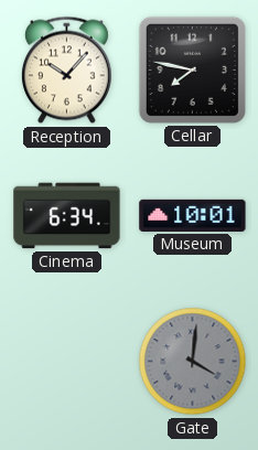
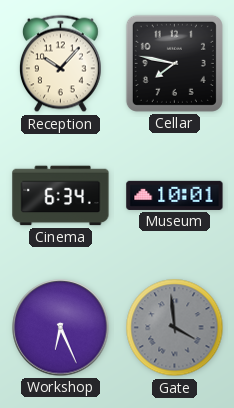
Workshop: none -> 6:26 (61, 328)
Gate: 4:01 -> 3:59 (175, 328)
